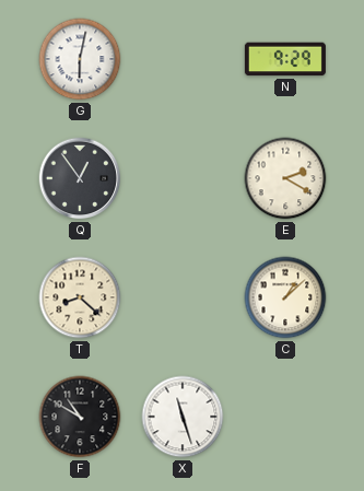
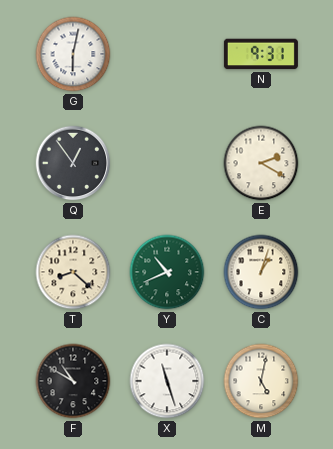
N: 9:29 -> 9:31 (261, 54)
Y: none -> 10:41 (167, 272)
C: 1:08 -> 1:03 (261, 272)
M: none -> 5:02 (261, 381)
